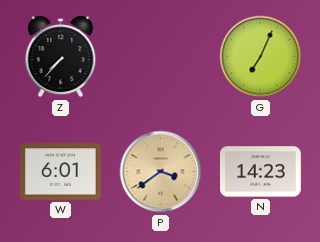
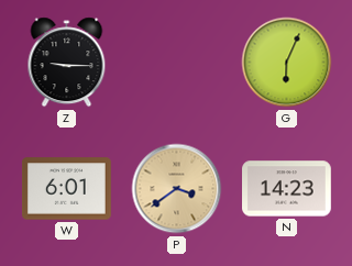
Z: 7:37 -> 9:15 (67, 63)
G: 7:04 -> 6:04 (287, 63)
